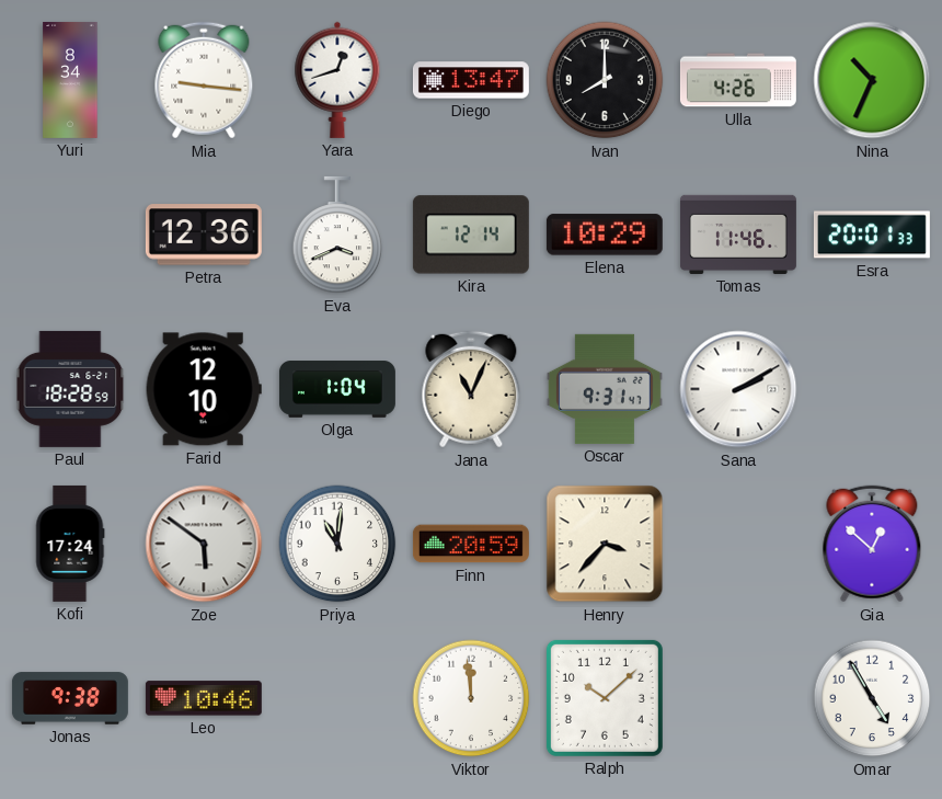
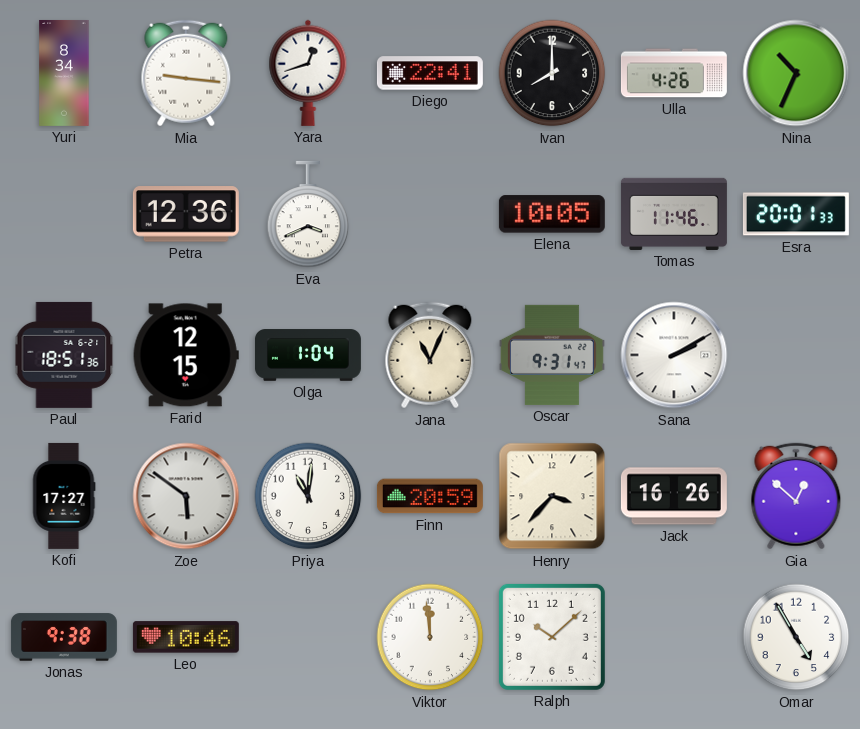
Diego: 13:47 -> 22:41 (430, 73)
Kira: 12:14 -> none (471, 235)
Elena: 10:29 -> 10:05 (552, 214)
Paul: 18:28 -> 18:51 (64, 355)
Farid: 12:10 -> 12:15 (186, 355)
Kofi: 17:24 -> 17:27 (64, 496)
Jack: none -> 16:26 (674, 496)
